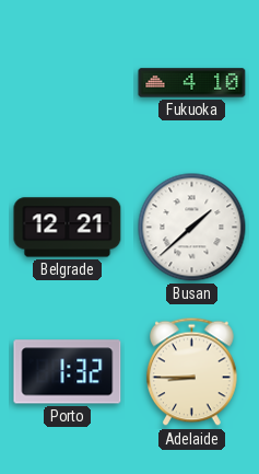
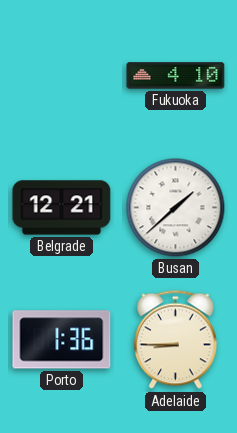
Porto: 1:32 -> 1:36 (62, 340)
